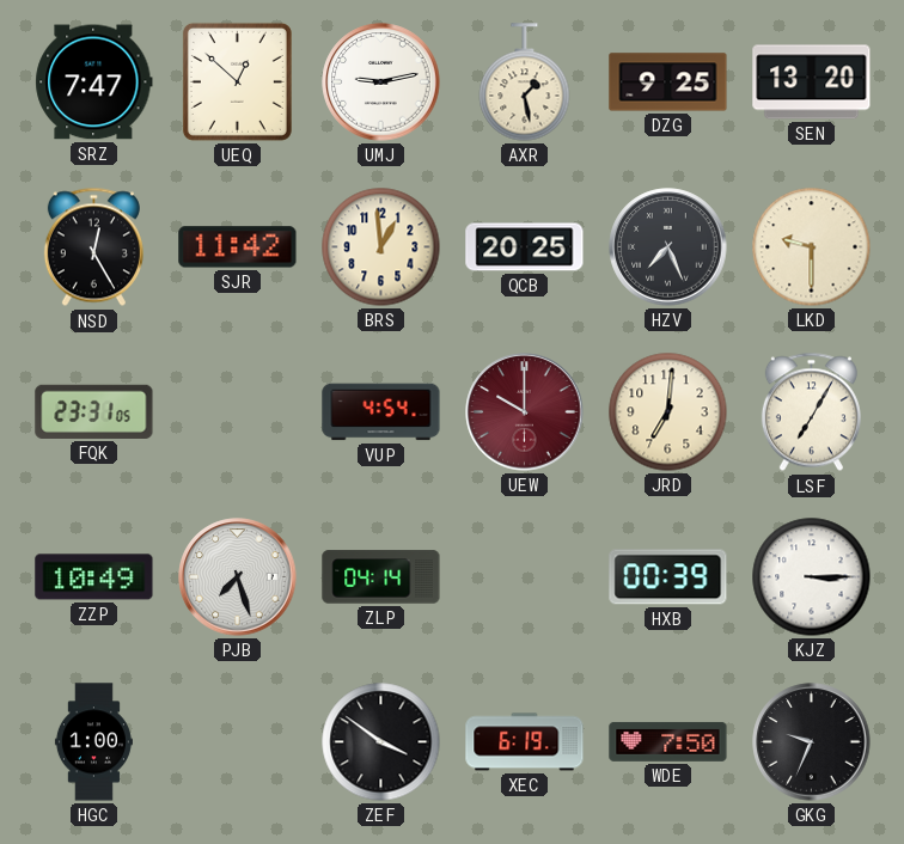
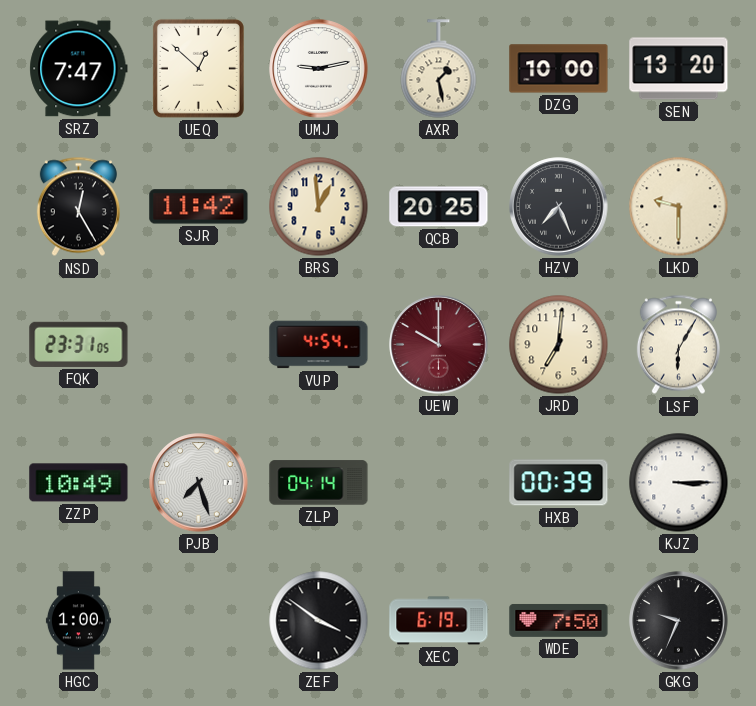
DZG: 9:25 -> 10:00 (559, 69)
LSF: 7:05 -> 6:05 (678, 345)
